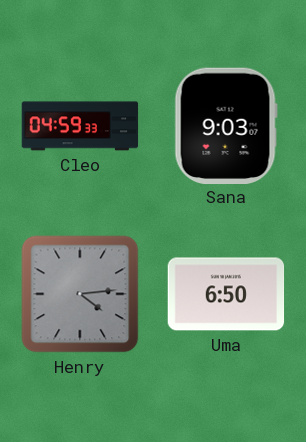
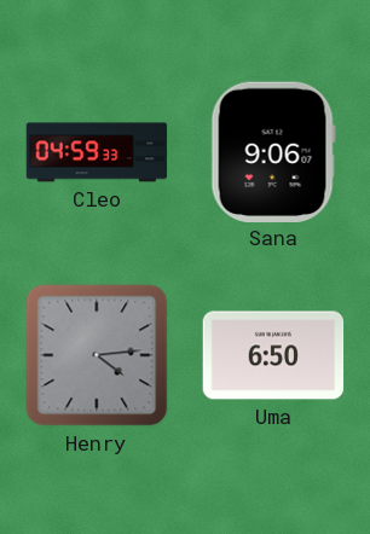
Sana: 9:03 -> 9:06 (273, 151)
